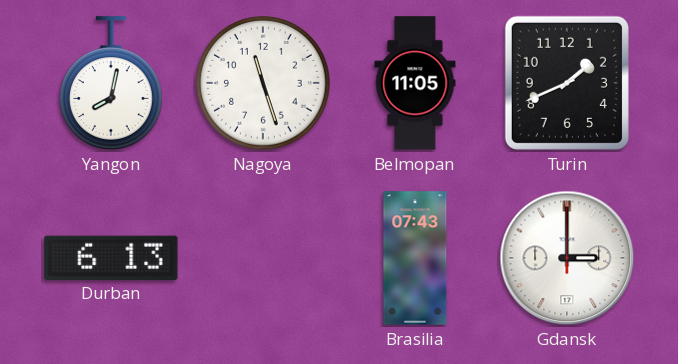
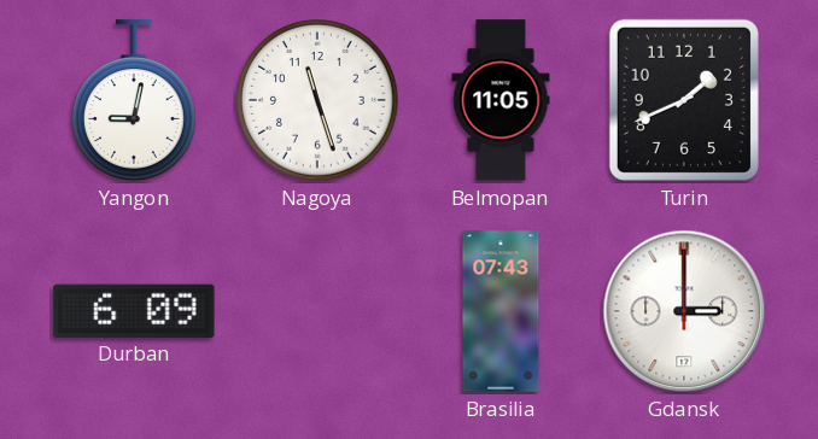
Yangon: 8:02 -> 9:02 (134, 100)
Durban: 6:13 -> 6:09 (134, 310)
